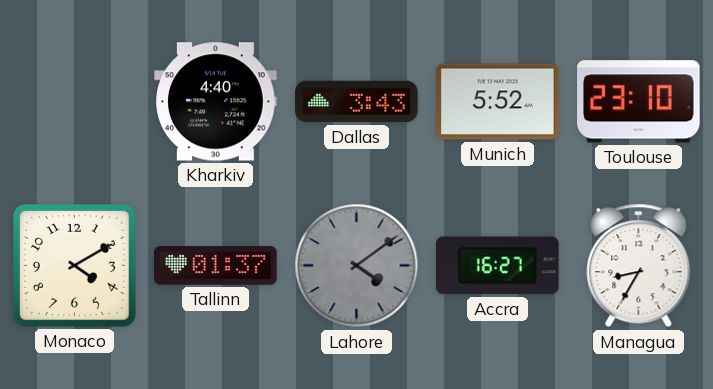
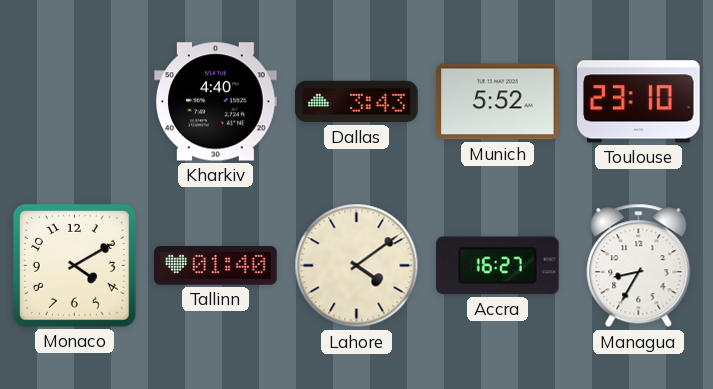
Tallinn: 01:37 -> 01:40 (216, 266)
Lahore dial: grey -> cream (357, 266)
